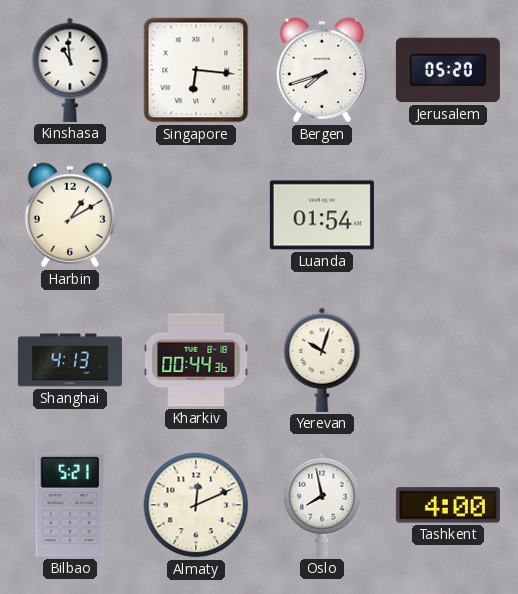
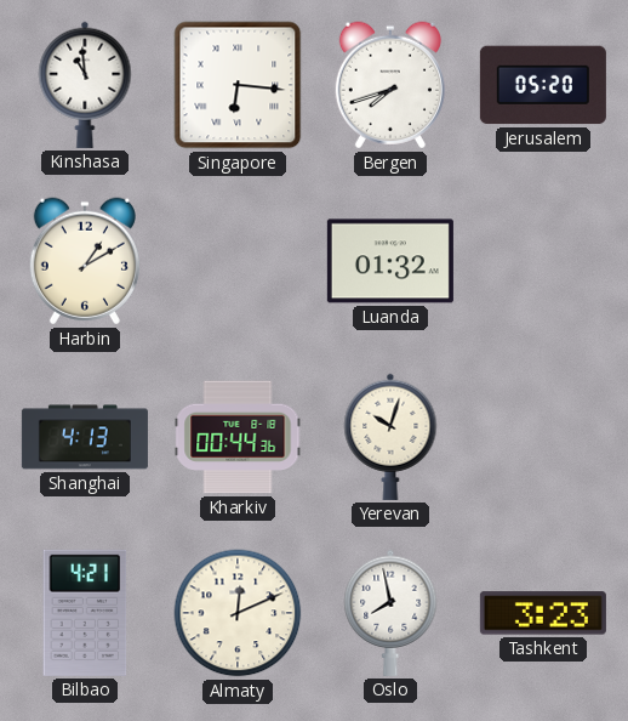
Luanda: 01:54 -> 01:32 (390, 261)
Bilbao: 5:21 -> 4:21 (85, 613)
Tashkent: 4:00 -> 3:23 (543, 613)
